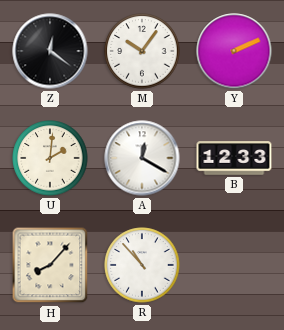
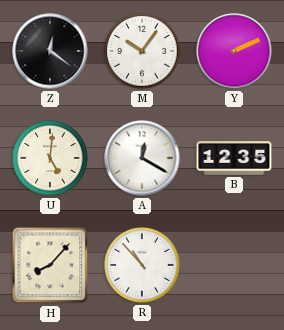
U: 2:01 -> 5:01 (50, 158)
B: 12:33 -> 12:35 (234, 158)
